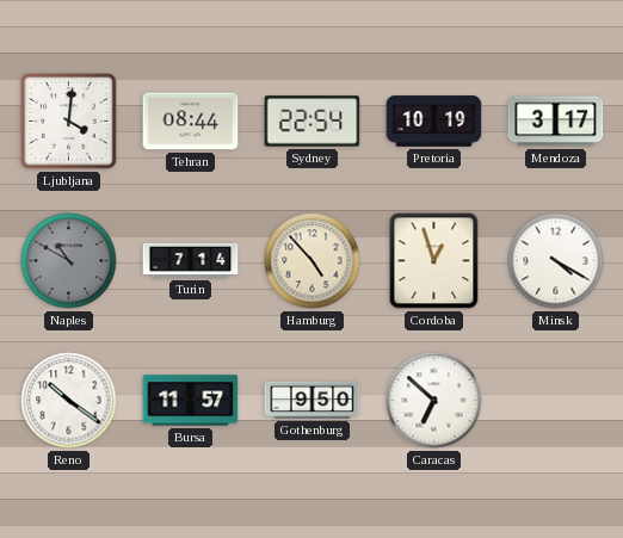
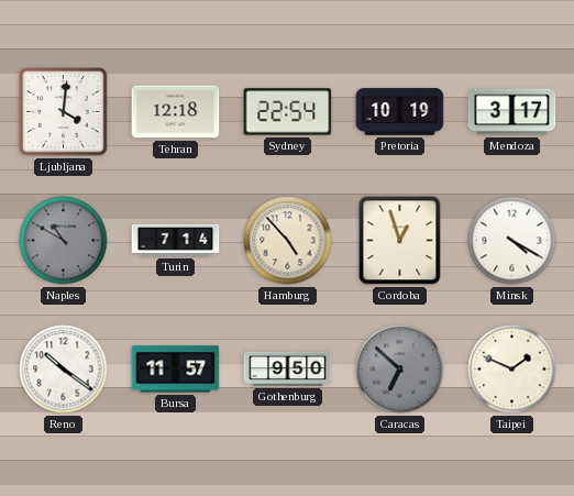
Tehran: 08:44 -> 12:18 (176, 112)
Caracas dial: white -> grey (400, 370)
Taipei: none -> 1:49 (512, 370)
